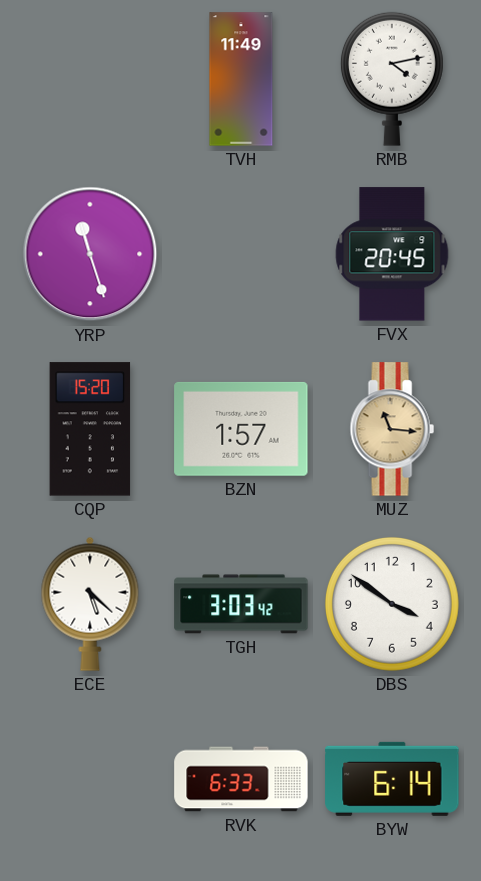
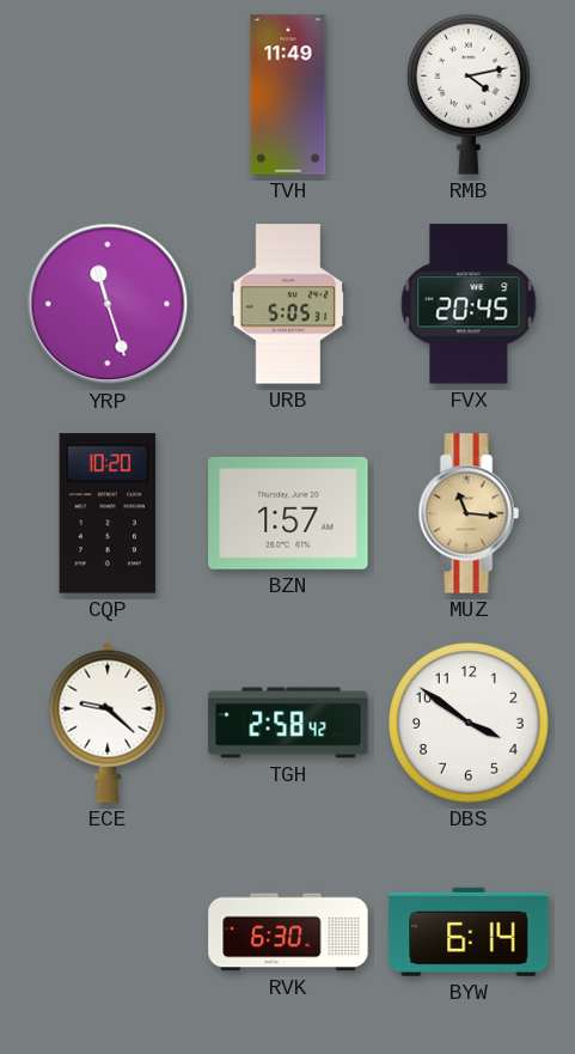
URB: none -> 5:05 (287, 304)
CQP: 15:20 -> 10:20 (108, 513)
ECE: 5:22 -> 9:22 (108, 723)
TGH: 3:03 -> 2:58 (288, 723)
RVK: 6:33 -> 6:30 (288, 932)
